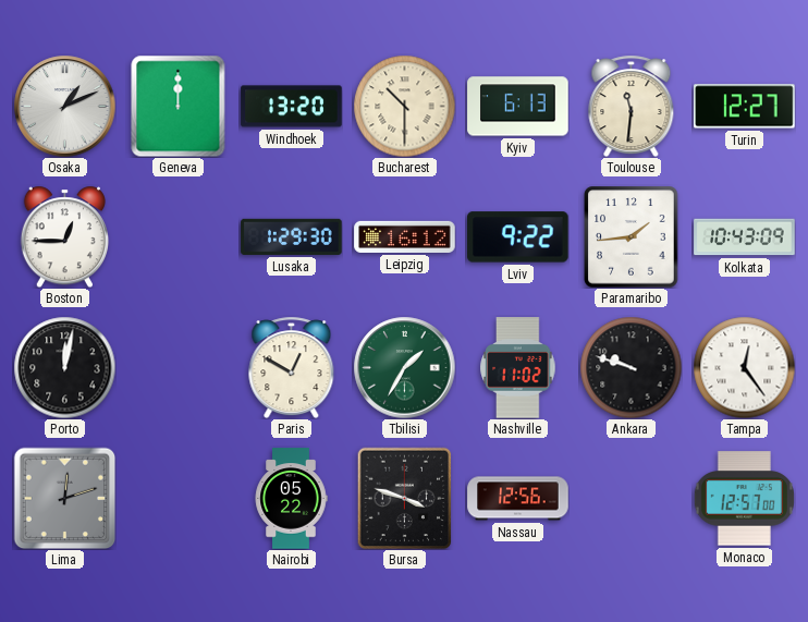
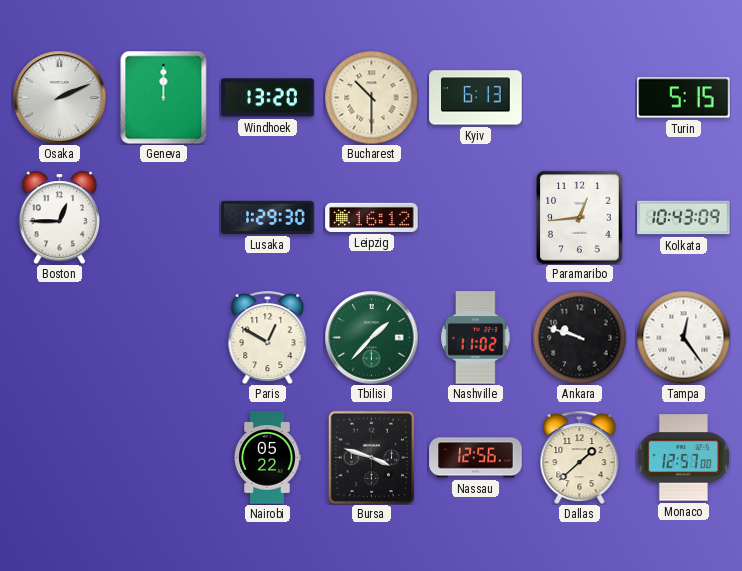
Osaka: 1:11 -> 2:11 (59, 97)
Toulouse: 11:31 -> none (632, 106)
Turin: 12:27 -> 5:15 (684, 98)
Lviv: 9:22 -> none (518, 237)
Paramaribo: 1:44 -> 12:44 (580, 218)
Porto: 12:02 -> none (64, 367)
Tbilisi: 1:35 -> 1:37 (371, 337)
Lima: 12:12 -> none (64, 498)
Dallas: none -> 1:38 (580, 457)
